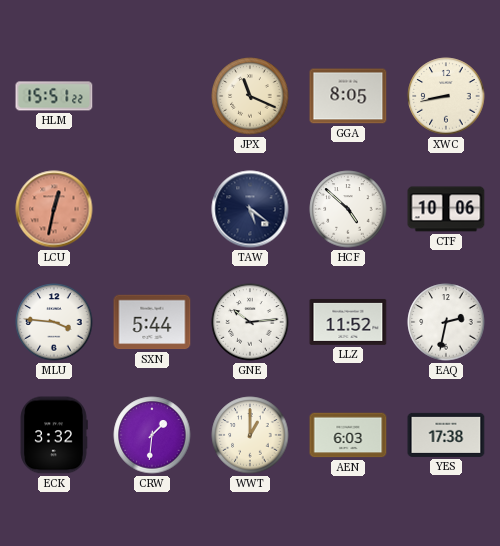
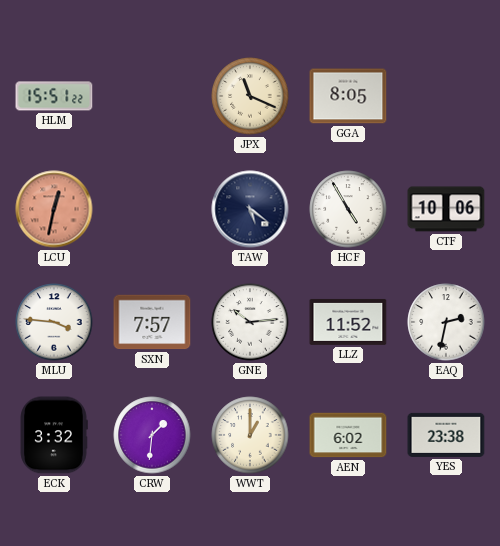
XWC: 8:43 -> none (446, 96)
HCF: 4:52 -> 4:55 (348, 209)
SXN: 5:44 -> 7:57 (152, 322)
AEN: 6:03 -> 6:02 (348, 435)
YES: 17:38 -> 23:38 (446, 435)
